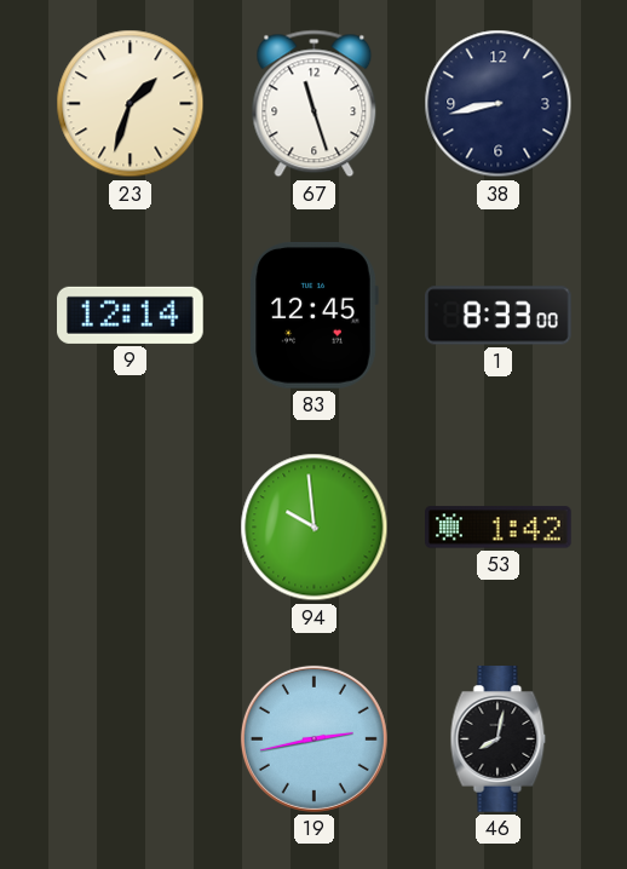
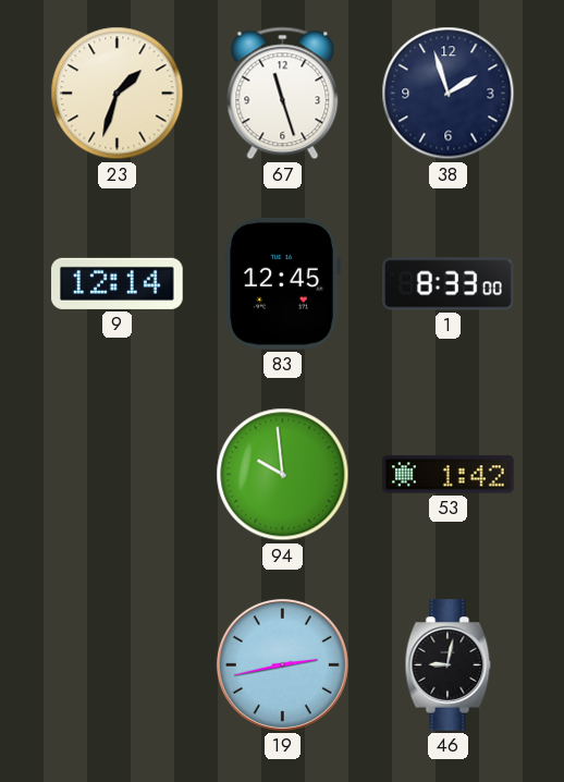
38: 8:43 -> 1:57 (449, 94)
46: 8:02 -> 9:02 (449, 665)
